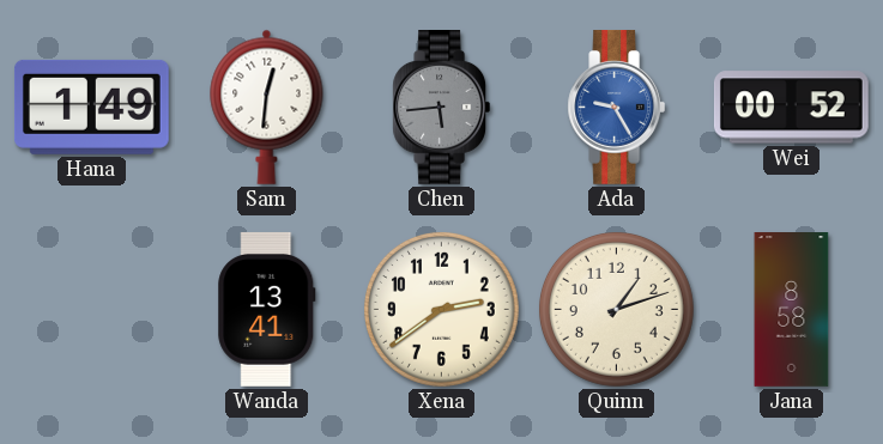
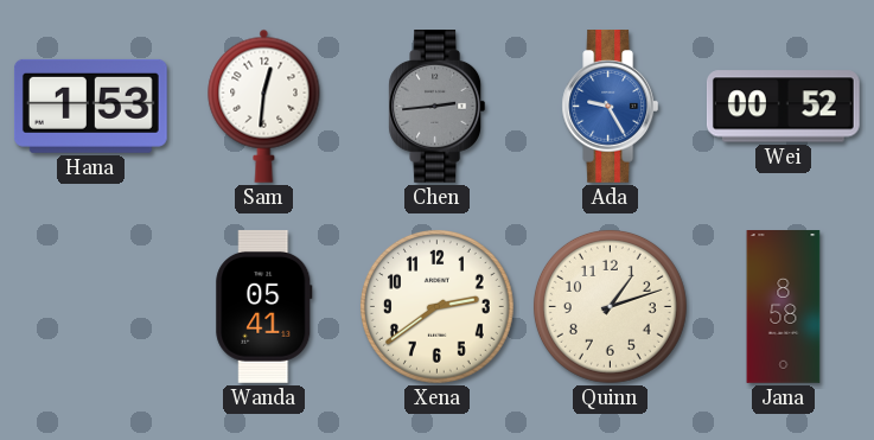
Hana: 1:49 -> 1:53 (90, 106)
Chen: 5:44 -> 2:44 (438, 107)
Wanda: 13:41 -> 05:41 (264, 306)
